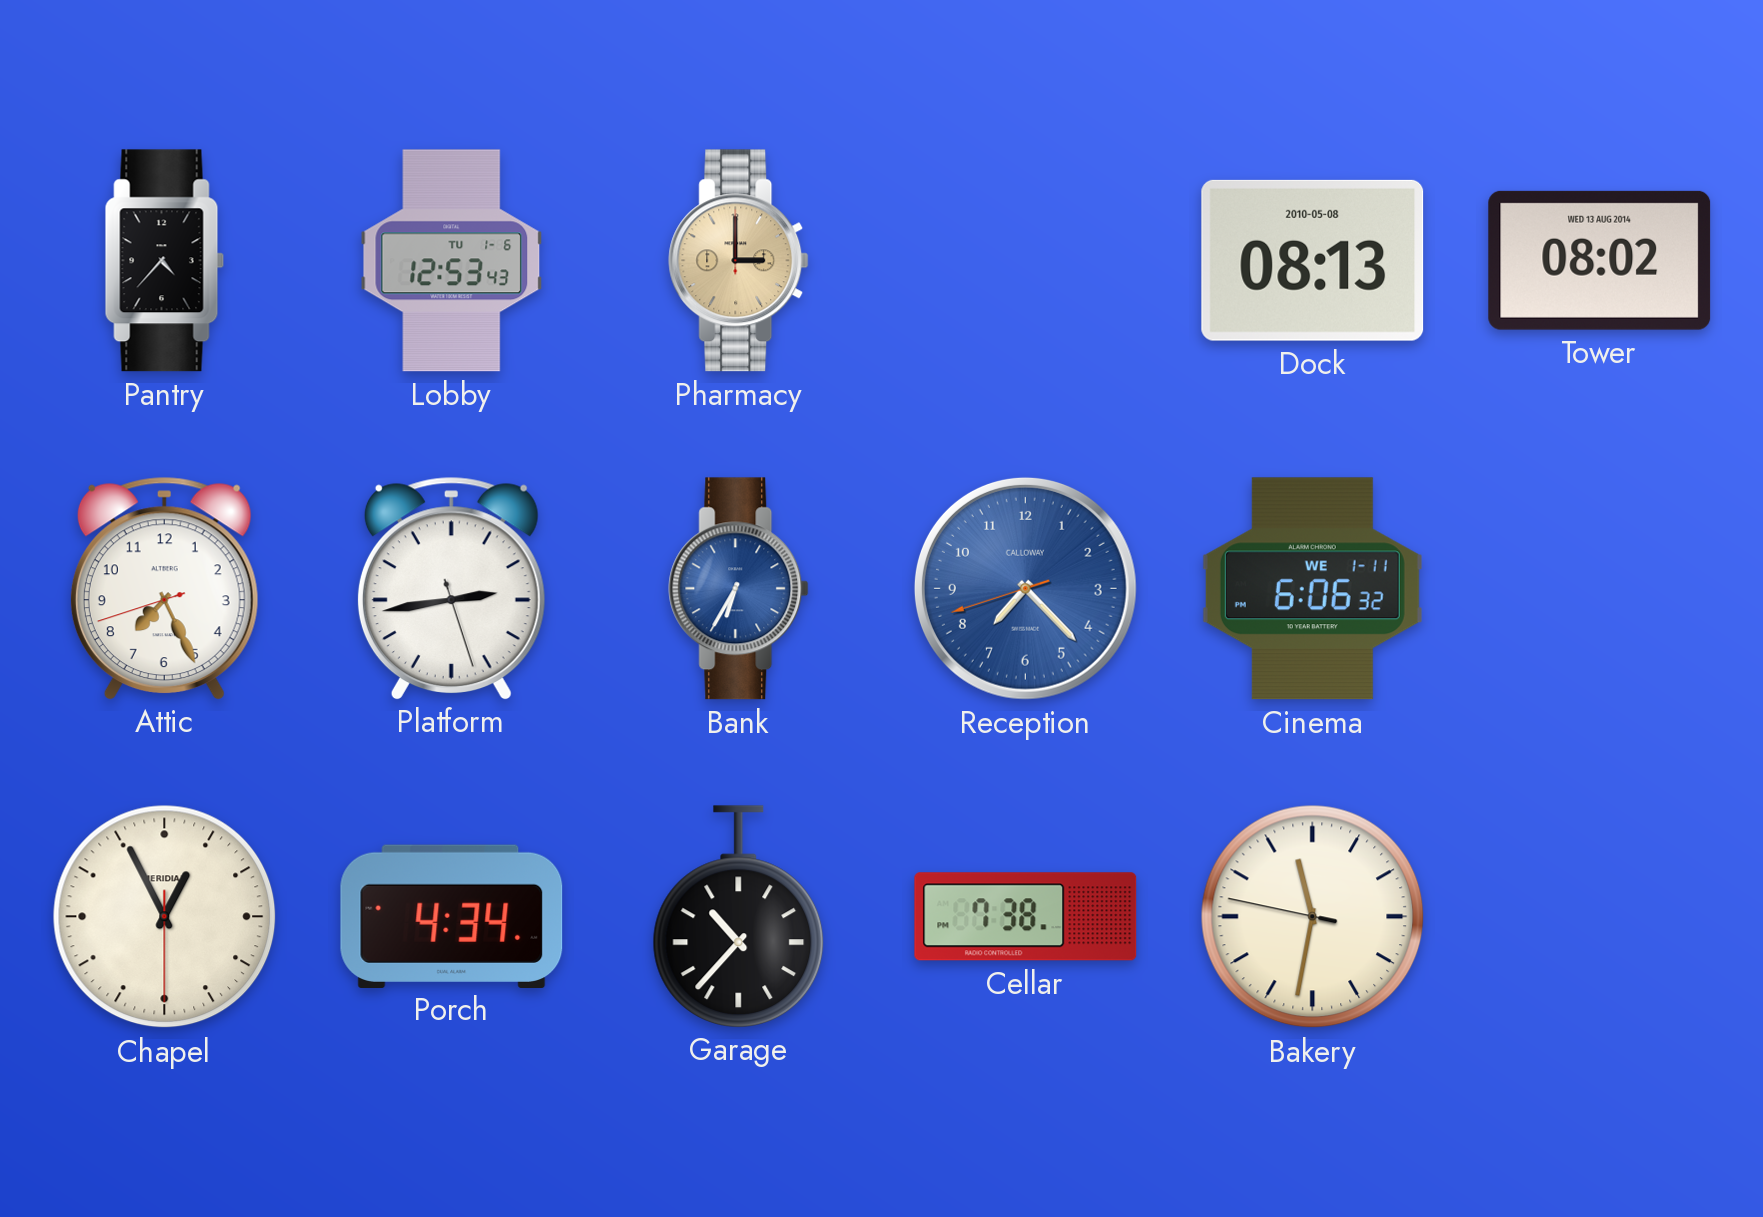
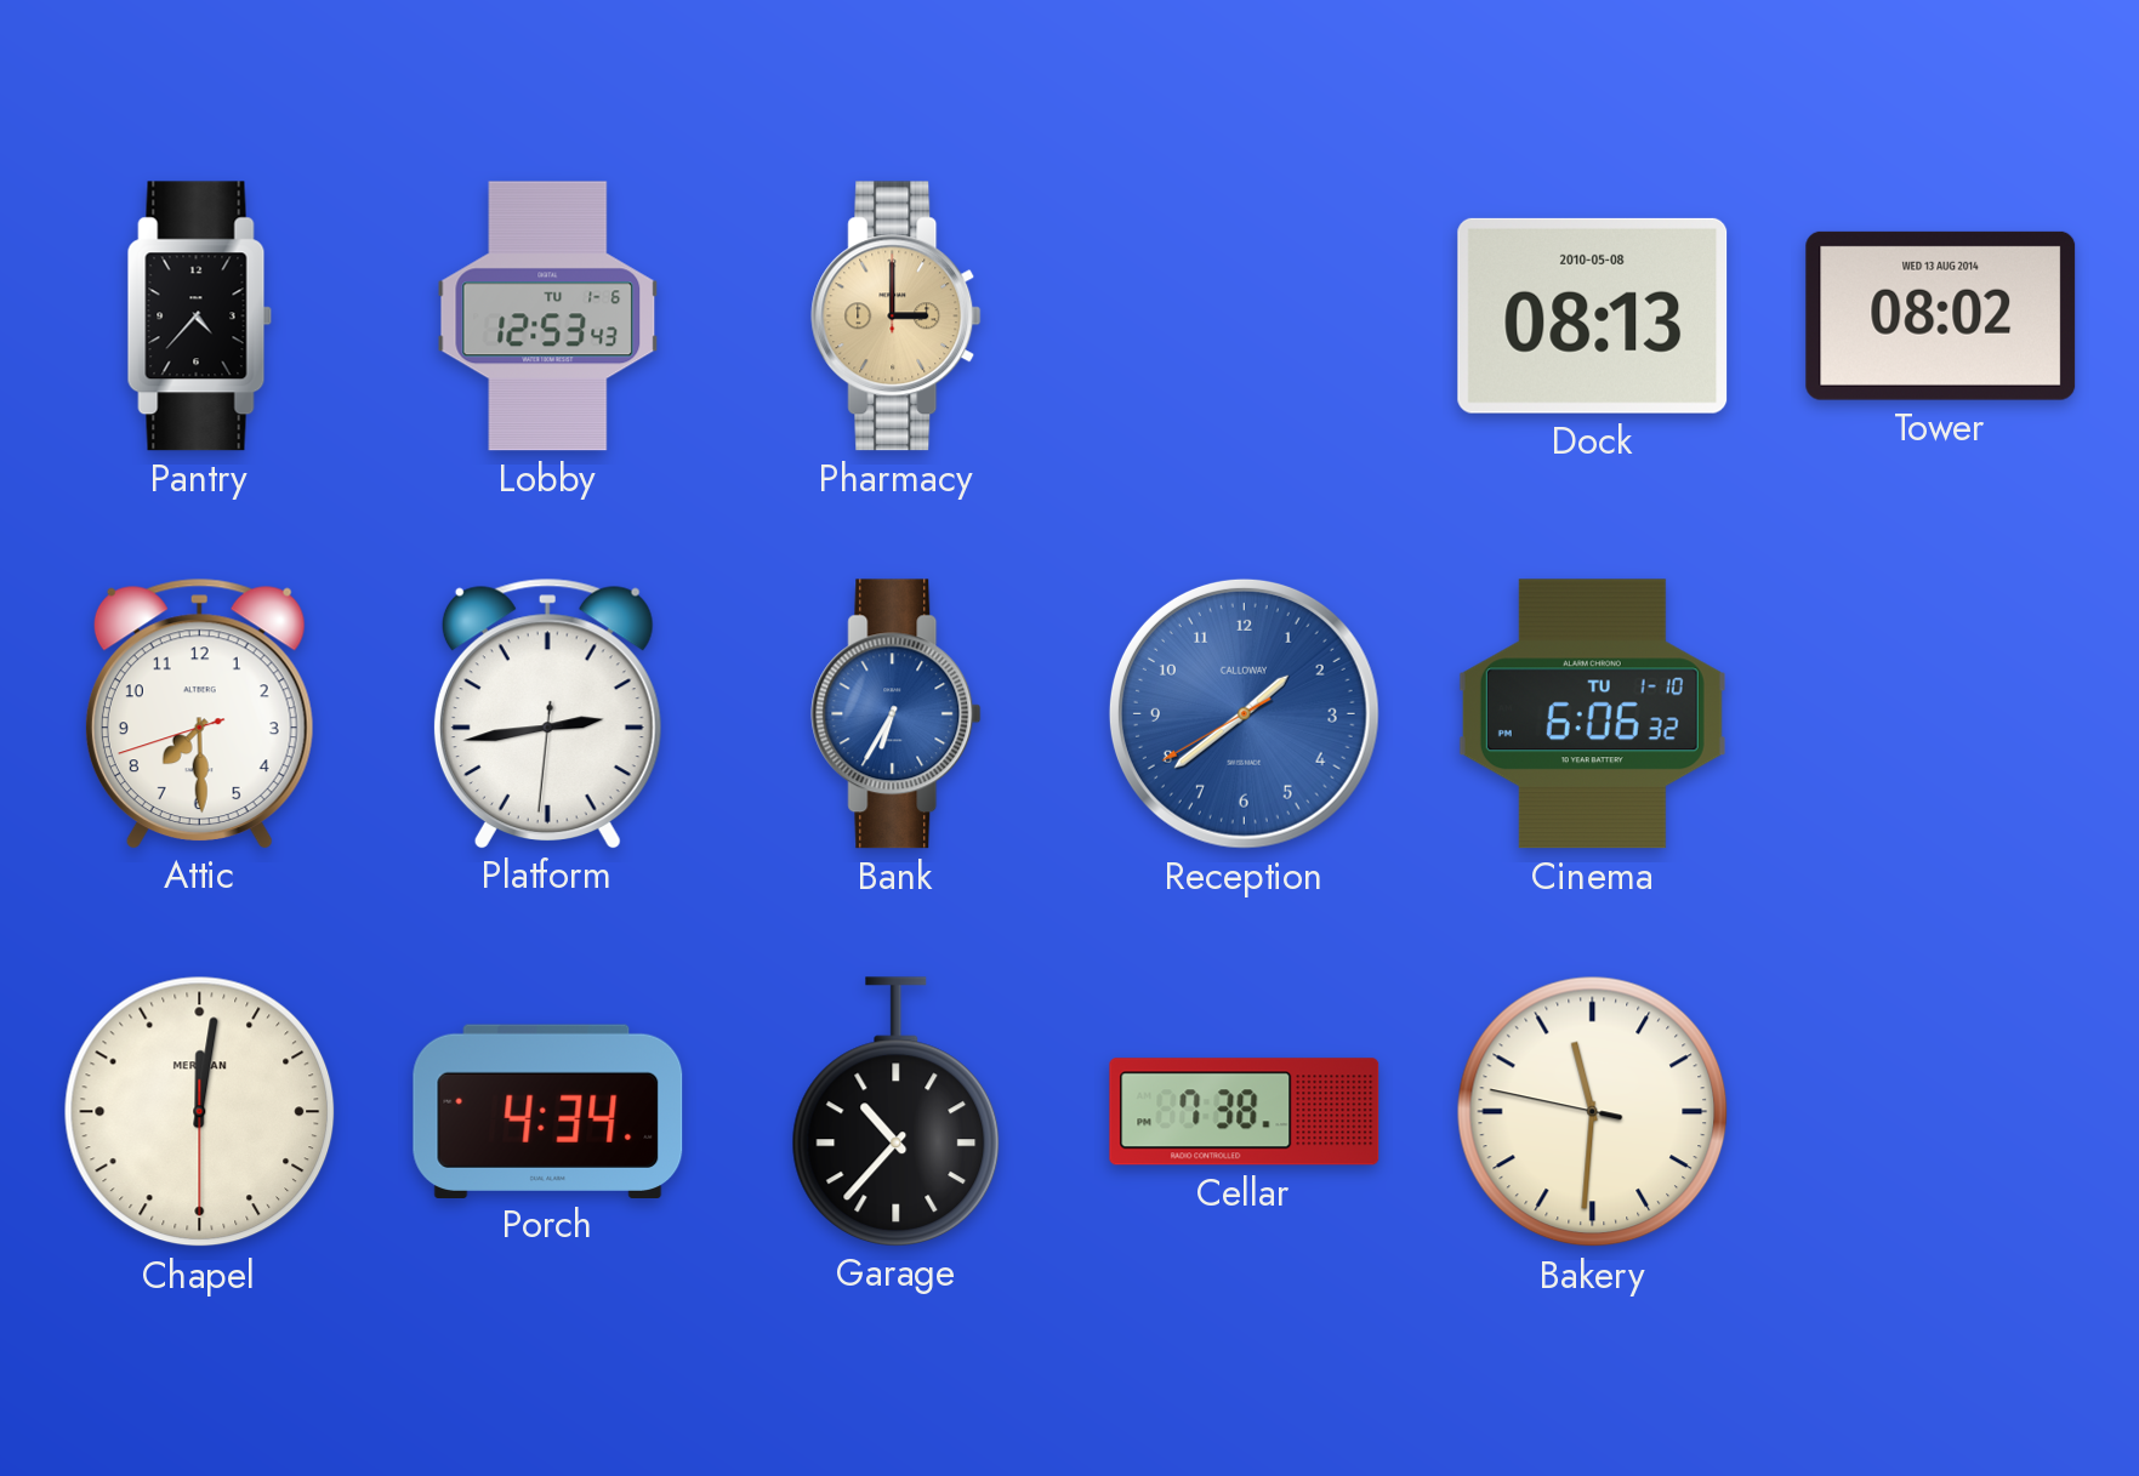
Attic: 7:25 -> 7:29 (199, 713)
Platform: 2:43:27 -> 2:43:31 (547, 713)
Reception: 7:22 -> 1:38 (1244, 713)
Cinema date: WE 1-11 -> TU 1-10 (1592, 714)
Chapel: 12:55 -> 12:01 (200, 1112)
Bakery: 11:31 -> 11:30 (1593, 1112)
